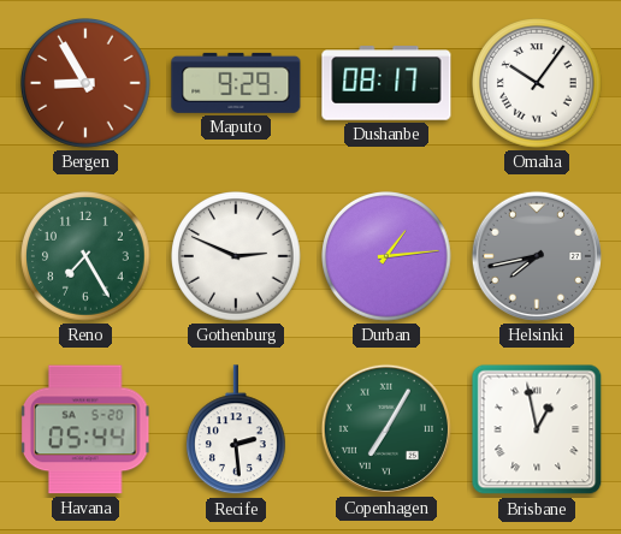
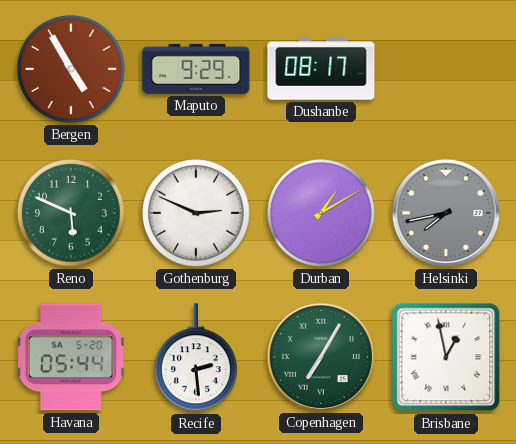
Bergen: 8:55 -> 4:55 (72, 70)
Omaha: 10:06 -> none (538, 84)
Reno: 7:25 -> 5:49 (72, 214)
Durban: 1:14 -> 1:10 (322, 214)
